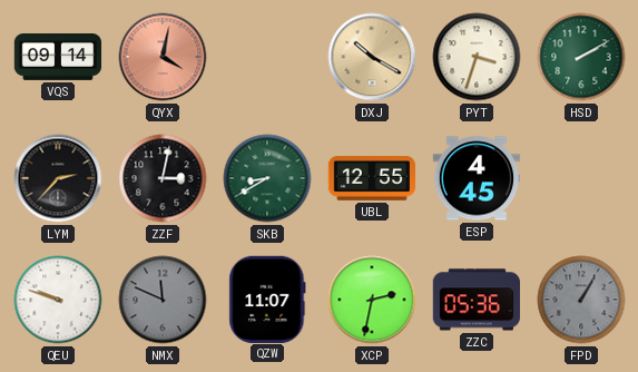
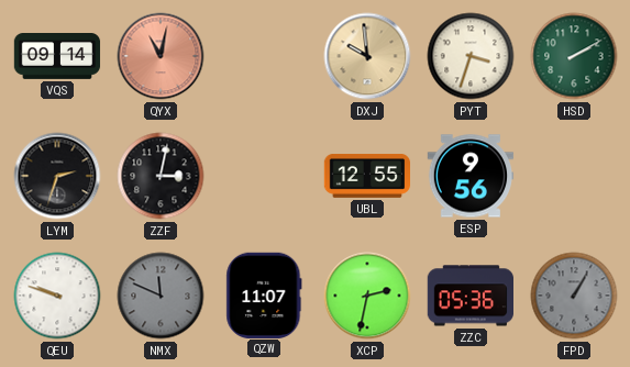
QYX: 4:02 -> 11:02 (161, 56)
DXJ: 10:20 -> 9:59 (367, 56)
LYM: 2:37 -> 2:33 (57, 176)
SKB: 8:40 -> none (267, 178)
ESP: 4:45 -> 9:56 (471, 176)
